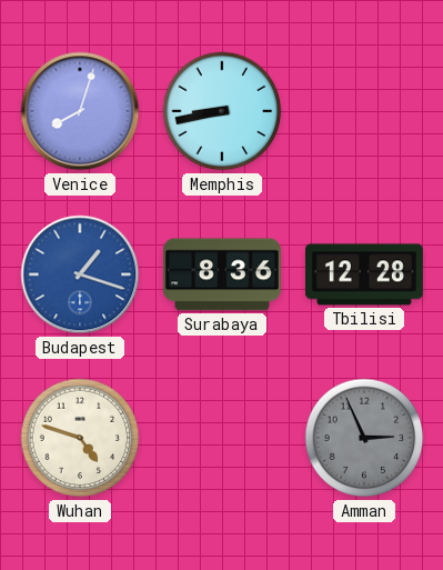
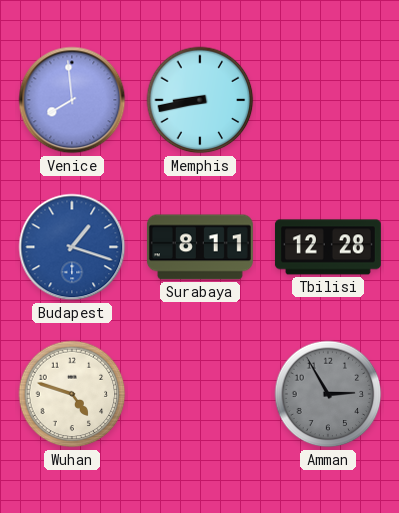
Venice: 8:03 -> 7:59 (72, 100)
Surabaya: 8:36 -> 8:11 (200, 247)
Amman: 2:56 -> 2:55 (328, 394)
